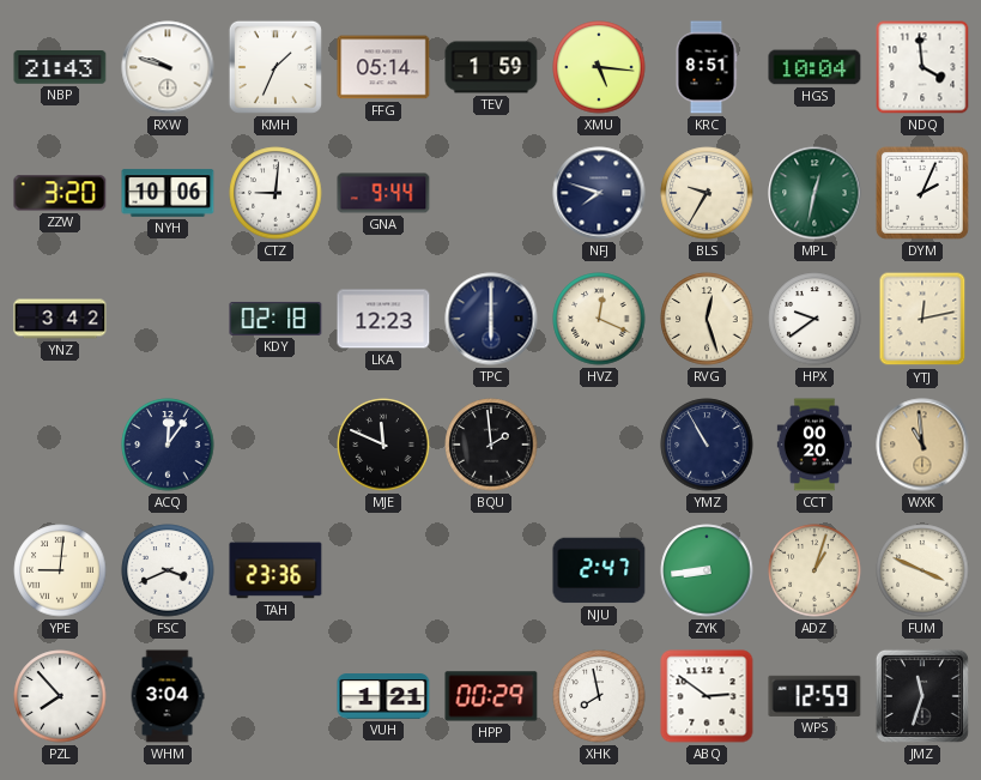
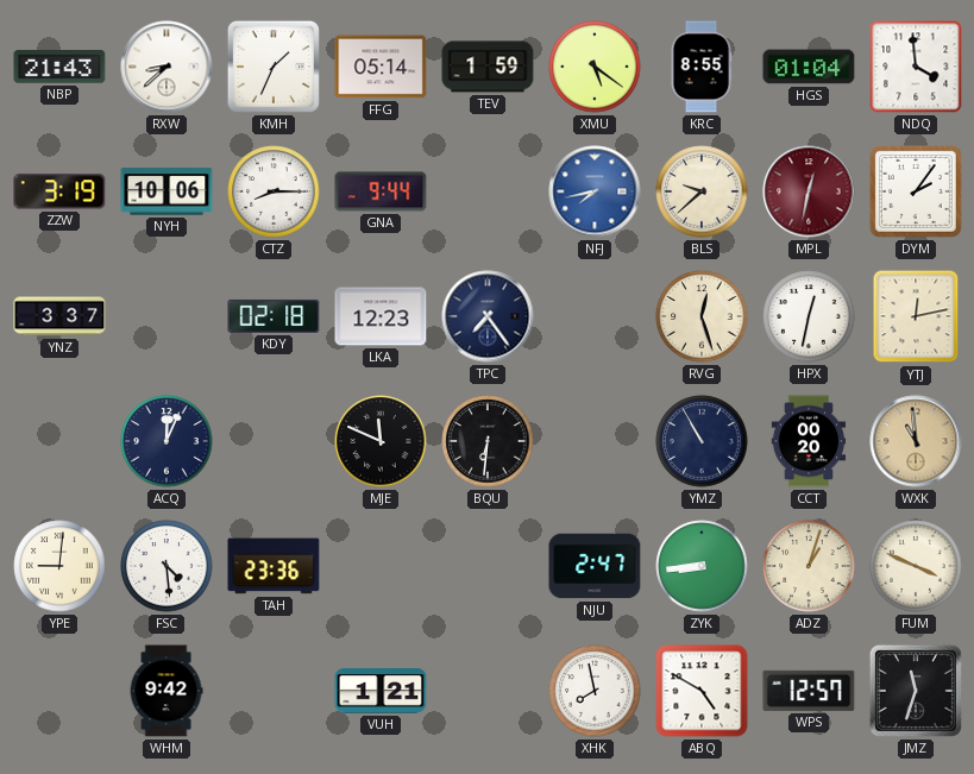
RXW: 9:48 -> 8:38 (166, 67)
XMU: 5:16 -> 5:21 (595, 67)
KRC: 8:51 -> 8:55 (702, 67)
HGS: 10:04 -> 01:04 (809, 67)
ZZW: 3:20 -> 3:19 (59, 191)
CTZ: 9:01 -> 8:15 (274, 191)
NFJ: 7:48 -> 7:43 (595, 191)
NFJ dial: navy -> blue (595, 191)
BLS: 9:35 -> 9:38 (702, 191)
MPL dial: green -> burgundy (809, 191)
DYM: 2:04 -> 2:06 (916, 191)
YNZ: 3:42 -> 3:37 (59, 316)
TPC: 6:00 -> 7:24 (488, 316)
HVZ: 12:19 -> none (599, 319)
HPX: 9:39 -> 12:32 (809, 316)
ACQ: 12:06 -> 12:04 (166, 441)
BQU: 1:59 -> 6:31 (488, 441)
FSC: 3:41 -> 4:29 (166, 566)
PZL: 7:53 -> none (60, 696)
WHM: 3:04 -> 9:42 (166, 691)
HPP: 00:29 -> none (491, 696)
ABQ: 2:51 -> 4:50 (702, 691)
WPS: 12:59 -> 12:57 (809, 691)
